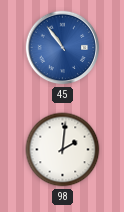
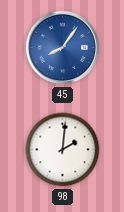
45: 10:54 -> 8:06 (63, 48)
